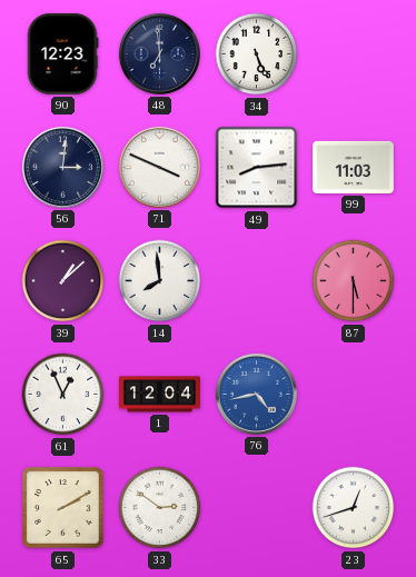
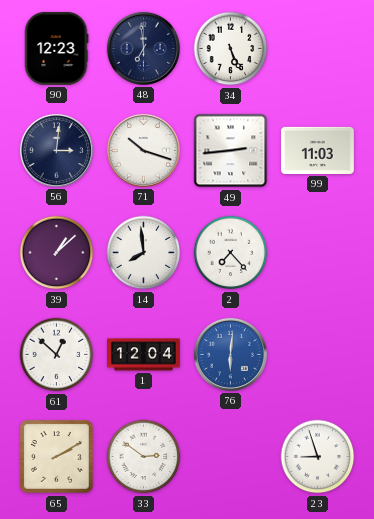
71: 3:49 -> 10:18 (143, 150)
49: 8:14 -> 2:44 (231, 151)
2: none -> 7:23 (231, 253)
87: 5:30 -> none (354, 281)
61: 12:56 -> 12:52 (57, 355)
76: 4:43 -> 6:01 (230, 354)
23: 12:42 -> 8:57 (318, 457)
